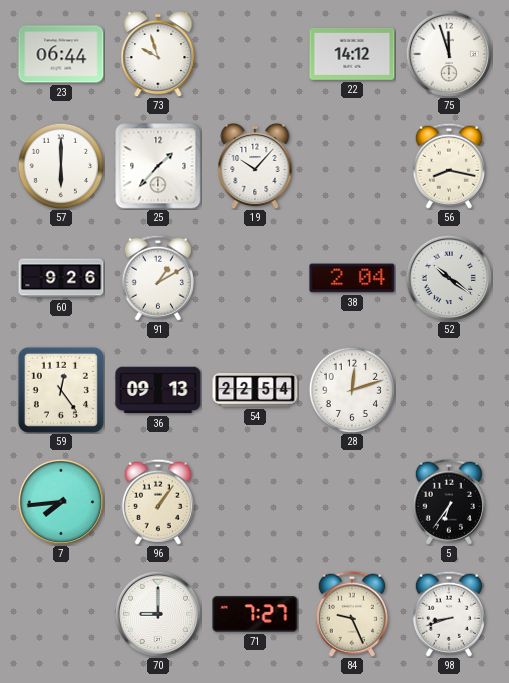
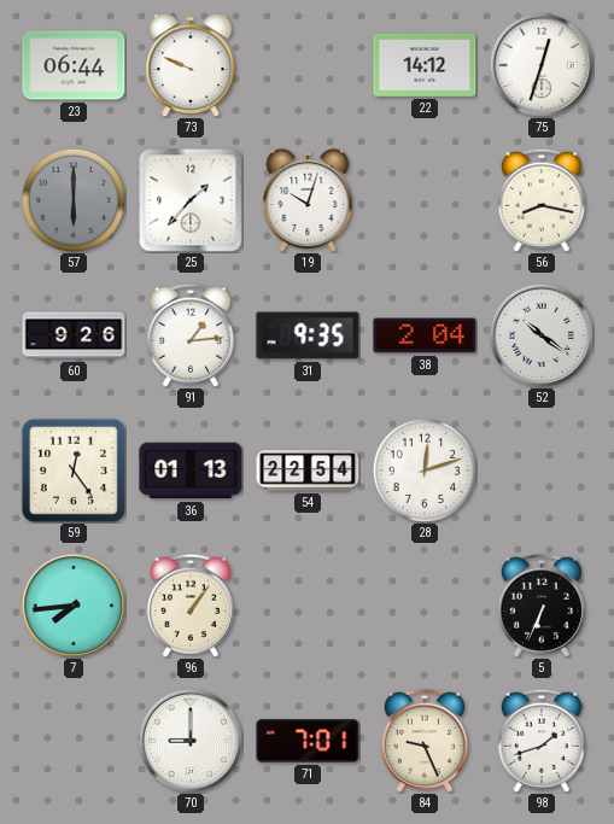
73: 9:57 -> 9:49 (191, 65)
75: 11:57 -> 12:33 (542, 65)
57 dial: white -> grey (72, 199)
19: 10:07 -> 10:03 (308, 200)
91: 1:10 -> 1:14 (191, 335)
31: none -> 9:35 (308, 335)
36: 09:13 -> 01:13 (191, 471)
5: 6:36 -> 6:34 (542, 606)
71: 7:27 -> 7:01 (308, 741)
98: 8:42 -> 1:42 (542, 741)
